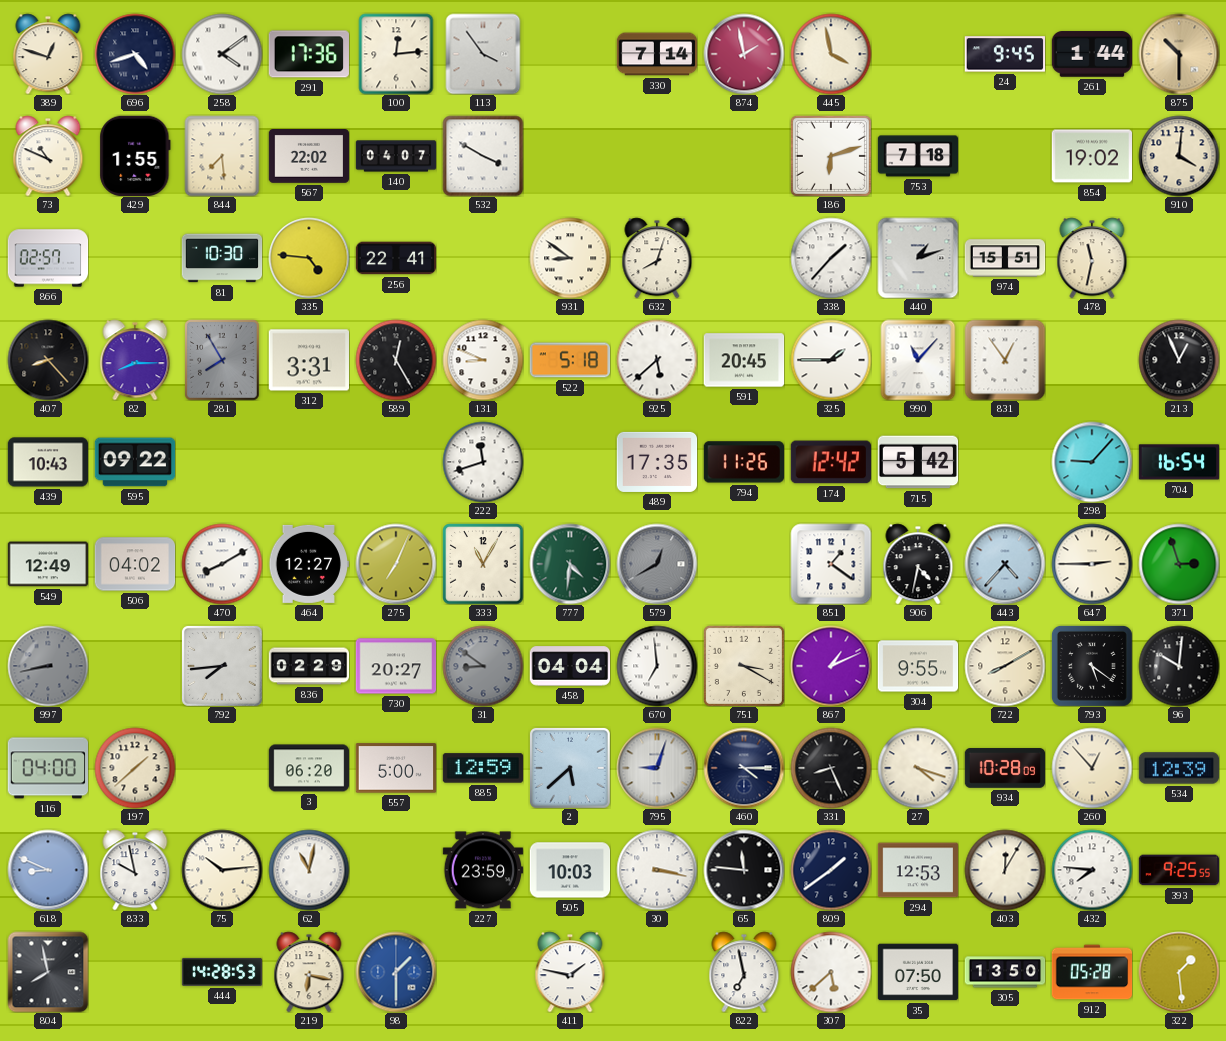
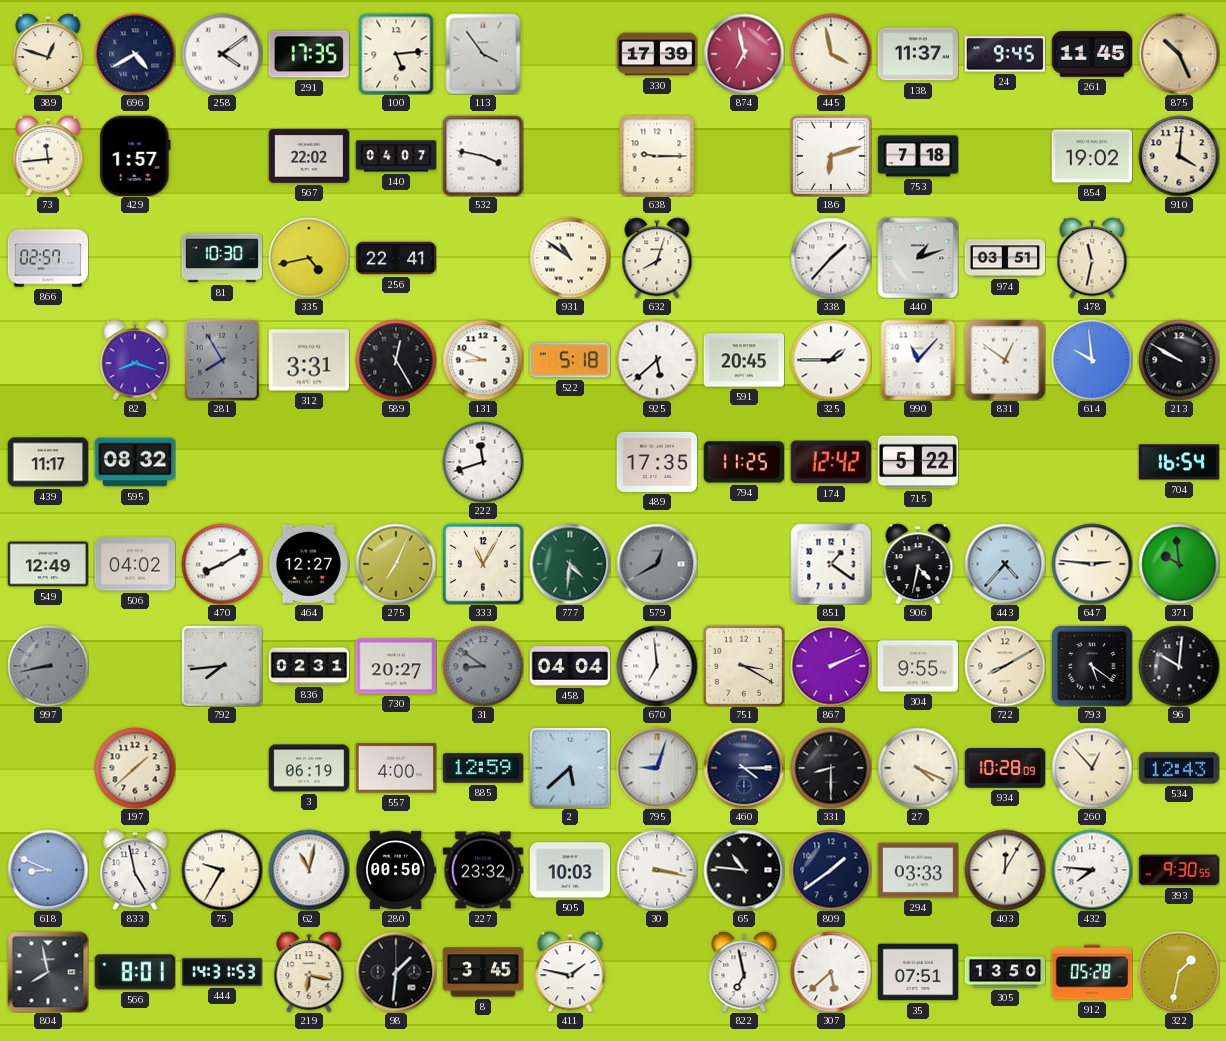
696: 4:42 -> 4:40 (135, 54)
291: 17:36 -> 17:35 (309, 54)
100: 12:14 -> 5:14 (396, 54)
330: 7:14 -> 17:39 (657, 54)
874: 1:58 -> 6:58 (744, 54)
138: none -> 11:37 (918, 54)
261: 1:44 -> 11:45 (1092, 54)
875: 10:30 -> 10:26 (1179, 54)
73: 10:49 -> 11:44 (48, 156)
429: 1:55 -> 1:57 (135, 155)
844: 7:29 -> none (222, 156)
532: 3:50 -> 3:47 (483, 156)
638: none -> 9:15 (657, 156)
335: 4:46 -> 4:43 (309, 258)
931: 8:51 -> 10:51 (570, 258)
974: 15:51 -> 03:51 (1005, 258)
407: 8:23 -> none (48, 360)
82: 8:15 -> 8:18 (135, 360)
831: 12:54 -> 12:51 (1005, 360)
614: none -> 9:59 (1092, 360)
213: 12:56 -> 9:50 (1179, 360)
439: 10:43 -> 11:17 (48, 462)
595: 09:22 -> 08:32 (135, 462)
794: 11:26 -> 11:25 (743, 462)
715: 5:42 -> 5:22 (918, 462)
298: 9:07 -> none (1092, 462)
647: 2:45 -> 2:46 (1092, 564)
371: 2:57 -> 9:59 (1179, 564)
836: 02:29 -> 02:31 (309, 666)
867: 1:11 -> 2:11 (831, 666)
116: 04:00 -> none (47, 768)
3: 06:20 -> 06:19 (309, 768)
557: 5:00 -> 4:00 (396, 768)
331: 8:26 -> 8:30 (831, 768)
27: 4:18 -> 4:19 (918, 768)
534: 12:39 -> 12:43 (1179, 768)
833: 9:58 -> 4:58 (135, 870)
75: 10:14 -> 9:35 (222, 870)
280: none -> 00:50 (396, 870)
227: 23:59 -> 23:32 (483, 870)
65: 11:46 -> 10:46 (744, 870)
294: 12:53 -> 03:33 (918, 870)
393: 9:25 -> 9:30 (1179, 870)
566: none -> 8:01 (134, 972)
444: 14:28 -> 14:31 (222, 972)
98: 1:30 -> 1:31 (396, 972)
98 dial: blue -> black (396, 972)
8: none -> 3:45 (483, 972)
35: 07:50 -> 07:51 (918, 972)
322: 1:29 -> 1:32 (1179, 972)
